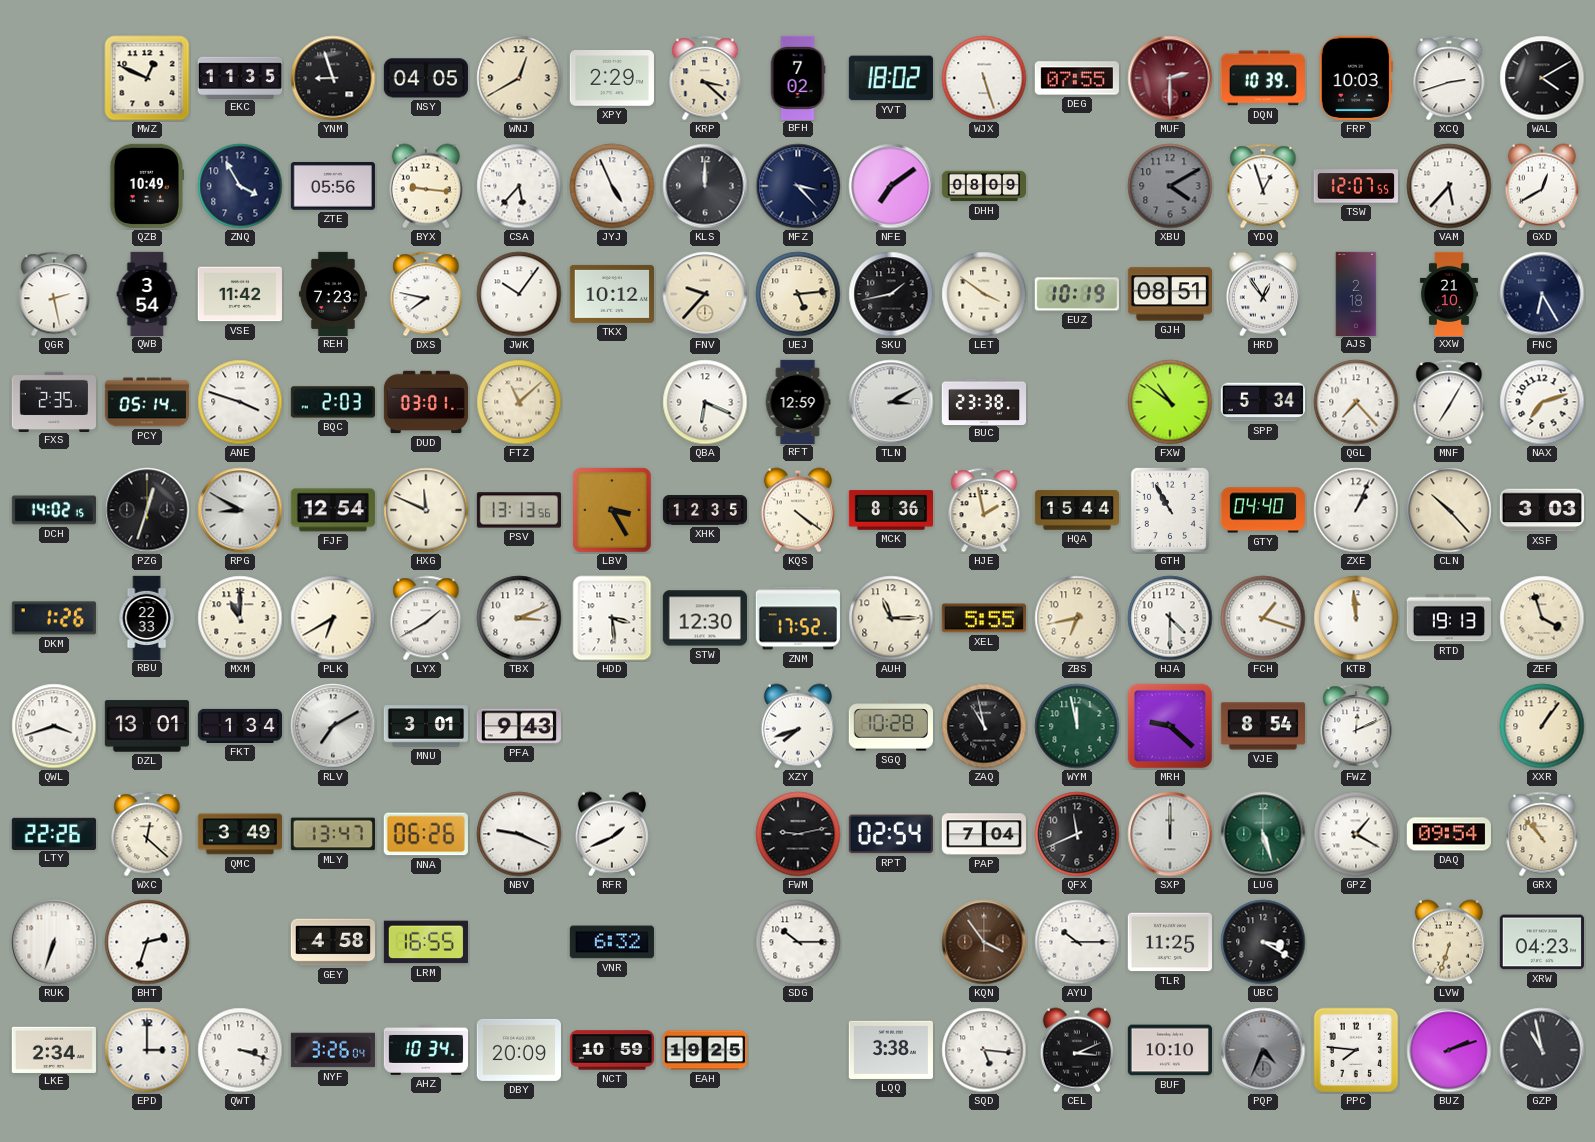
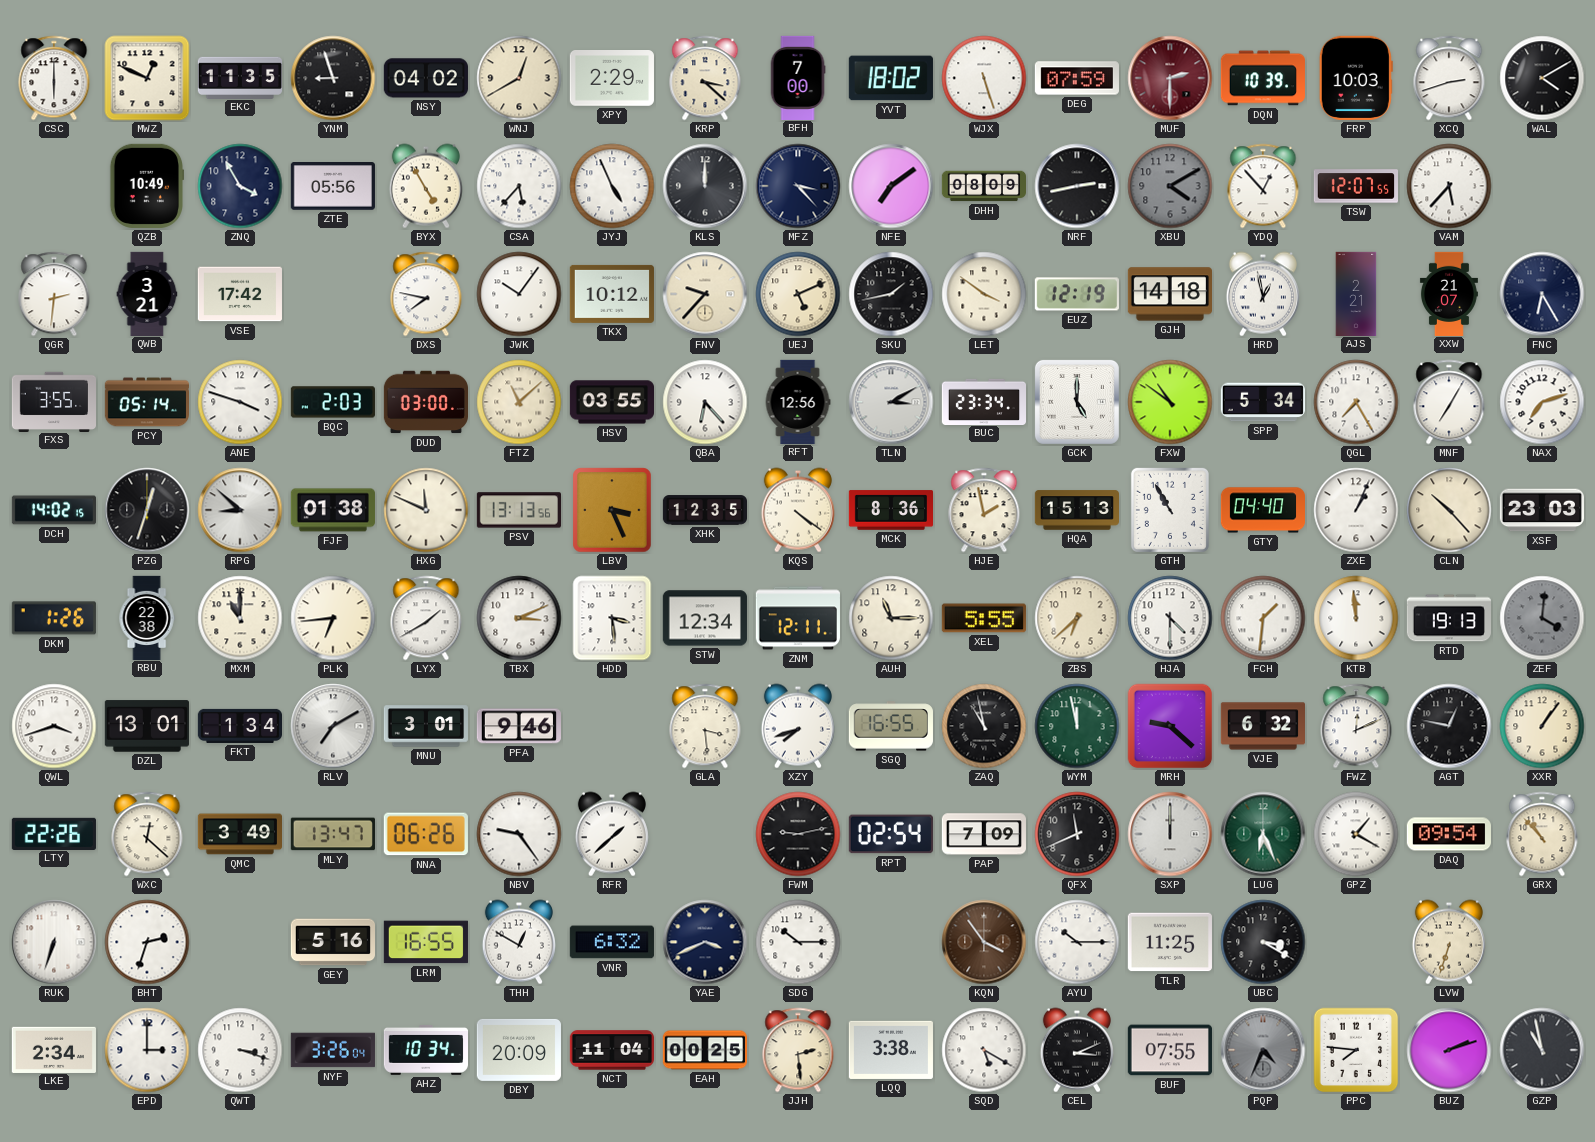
CSC: none -> 6:00 (54, 78)
NSY: 04:05 -> 04:02 (426, 78)
BFH: 7:02 -> 7:00 (798, 77)
DEG: 07:55 -> 07:59 (1076, 78)
BYX: 9:16 -> 4:55 (426, 186)
NRF: none -> 2:43 (1077, 186)
YDQ: 12:57 -> 12:53 (1263, 186)
GXD: 12:40 -> none (1542, 186)
QGR: 2:28 -> 2:31 (54, 294)
QWB: 3:54 -> 3:21 (147, 293)
VSE: 11:42 -> 17:42 (240, 294)
REH: 7:23 -> none (333, 293)
UEJ: 5:14 -> 5:11 (798, 294)
EUZ: 10:19 -> 12:19 (1077, 294)
GJH: 08:51 -> 14:18 (1169, 294)
HRD: 12:54 -> 12:58 (1263, 294)
AJS: 2:18 -> 2:21 (1356, 293)
XXW: 21:10 -> 21:07 (1449, 293)
FXS: 2:35 -> 3:55 (53, 401)
DUD: 03:01 -> 03:00 (425, 402)
HSV: none -> 03:55 (611, 402)
QBA: 6:19 -> 6:23 (705, 402)
RFT: 12:59 -> 12:56 (798, 401)
BUC: 23:38 -> 23:34 (983, 401)
GCK: none -> 5:00 (1077, 402)
QGL: 7:23 -> 7:25 (1356, 402)
RPG: 8:50 -> 8:52 (240, 510)
FJF: 12:54 -> 01:38 (333, 510)
LBV: 3:25 -> 3:26 (612, 510)
HQA: 15:44 -> 15:13 (1076, 510)
XSF: 3:03 -> 23:03 (1541, 510)
RBU: 22:33 -> 22:38 (147, 617)
PLK: 6:40 -> 6:44 (333, 618)
STW: 12:30 -> 12:34 (705, 618)
ZNM: 17:52 -> 12:11 (798, 618)
ZBS: 6:43 -> 6:38 (1077, 618)
FCH: 1:18 -> 1:31 (1263, 618)
ZEF: 3:57 -> 4:01 (1542, 618)
ZEF dial: cream -> grey (1542, 618)
PFA: 9:43 -> 9:46 (519, 726)
GLA: none -> 3:29 (705, 726)
SGQ: 10:28 -> 16:55 (891, 726)
VJE: 8:54 -> 6:32 (1262, 726)
AGT: none -> 12:47 (1449, 726)
NBV: 9:19 -> 9:24 (519, 834)
RFR: 1:41 -> 1:38 (612, 834)
PAP: 7:04 -> 7:09 (984, 834)
LUG: 5:27 -> 6:26 (1263, 834)
GEY: 4:58 -> 5:16 (332, 942)
THH: none -> 12:50 (519, 942)
YAE: none -> 3:41 (705, 942)
XRW: 04:23 -> none (1542, 942)
NCT: 10:59 -> 11:04 (611, 1050)
EAH: 19:25 -> 00:25 (704, 1050)
JJH: none -> 2:29 (798, 1050)
SQD: 5:16 -> 5:20 (984, 1050)
BUF: 10:10 -> 07:55 (1170, 1050)
